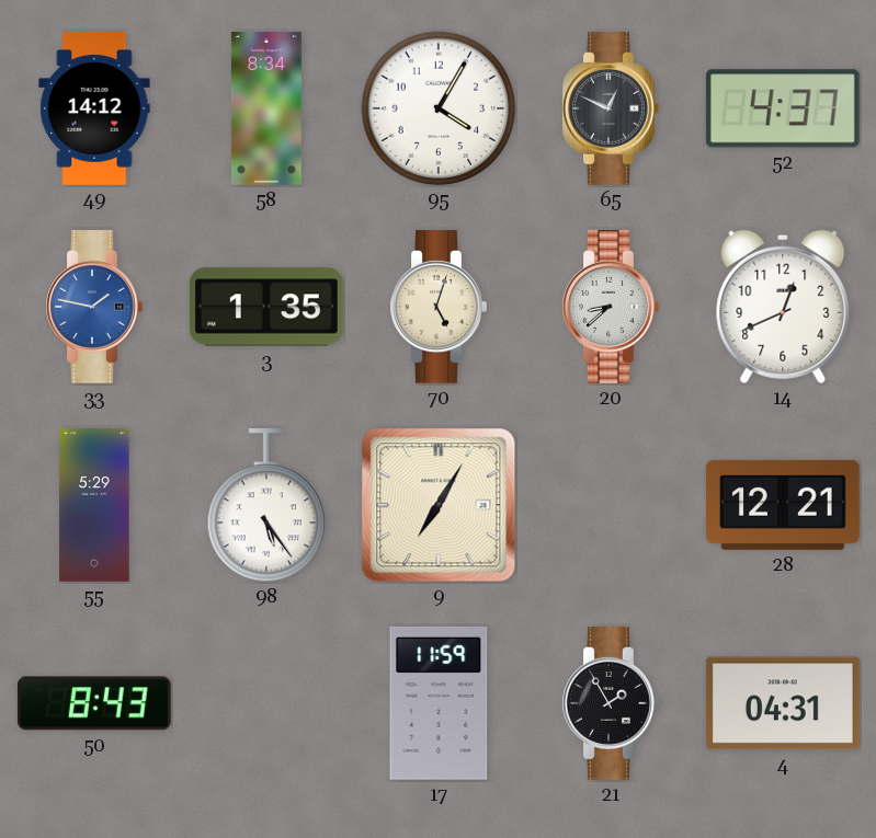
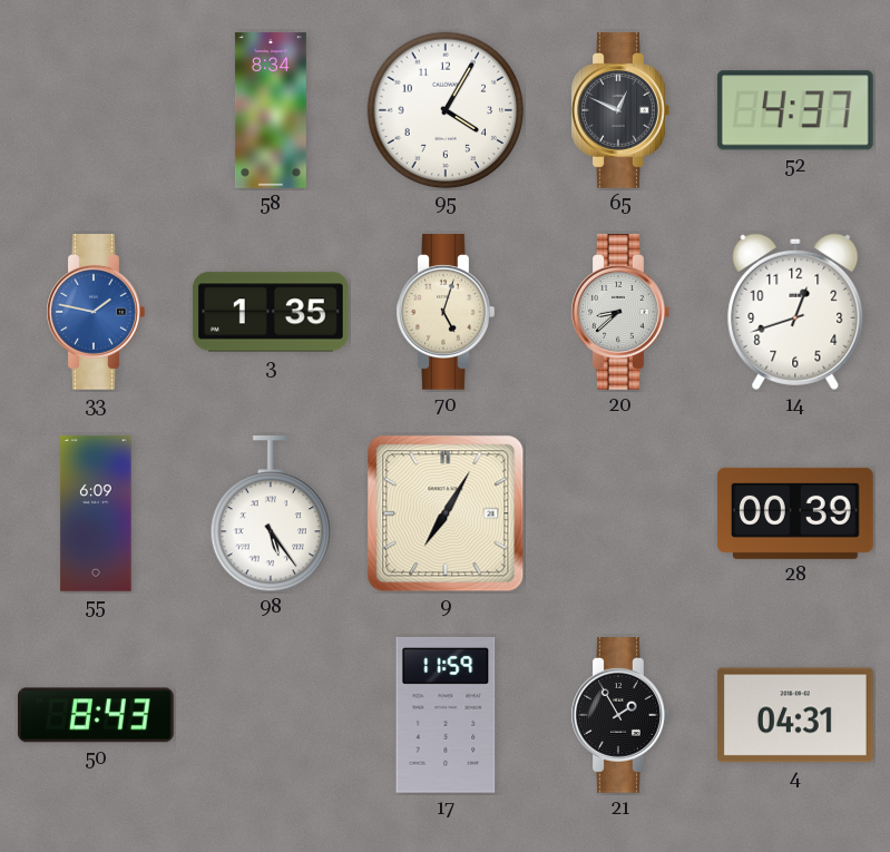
49: 14:12 -> none (94, 108)
14: 12:41 -> 12:42 (795, 312)
55: 5:29 -> 6:09 (96, 513)
28: 12:21 -> 00:39 (796, 513)
